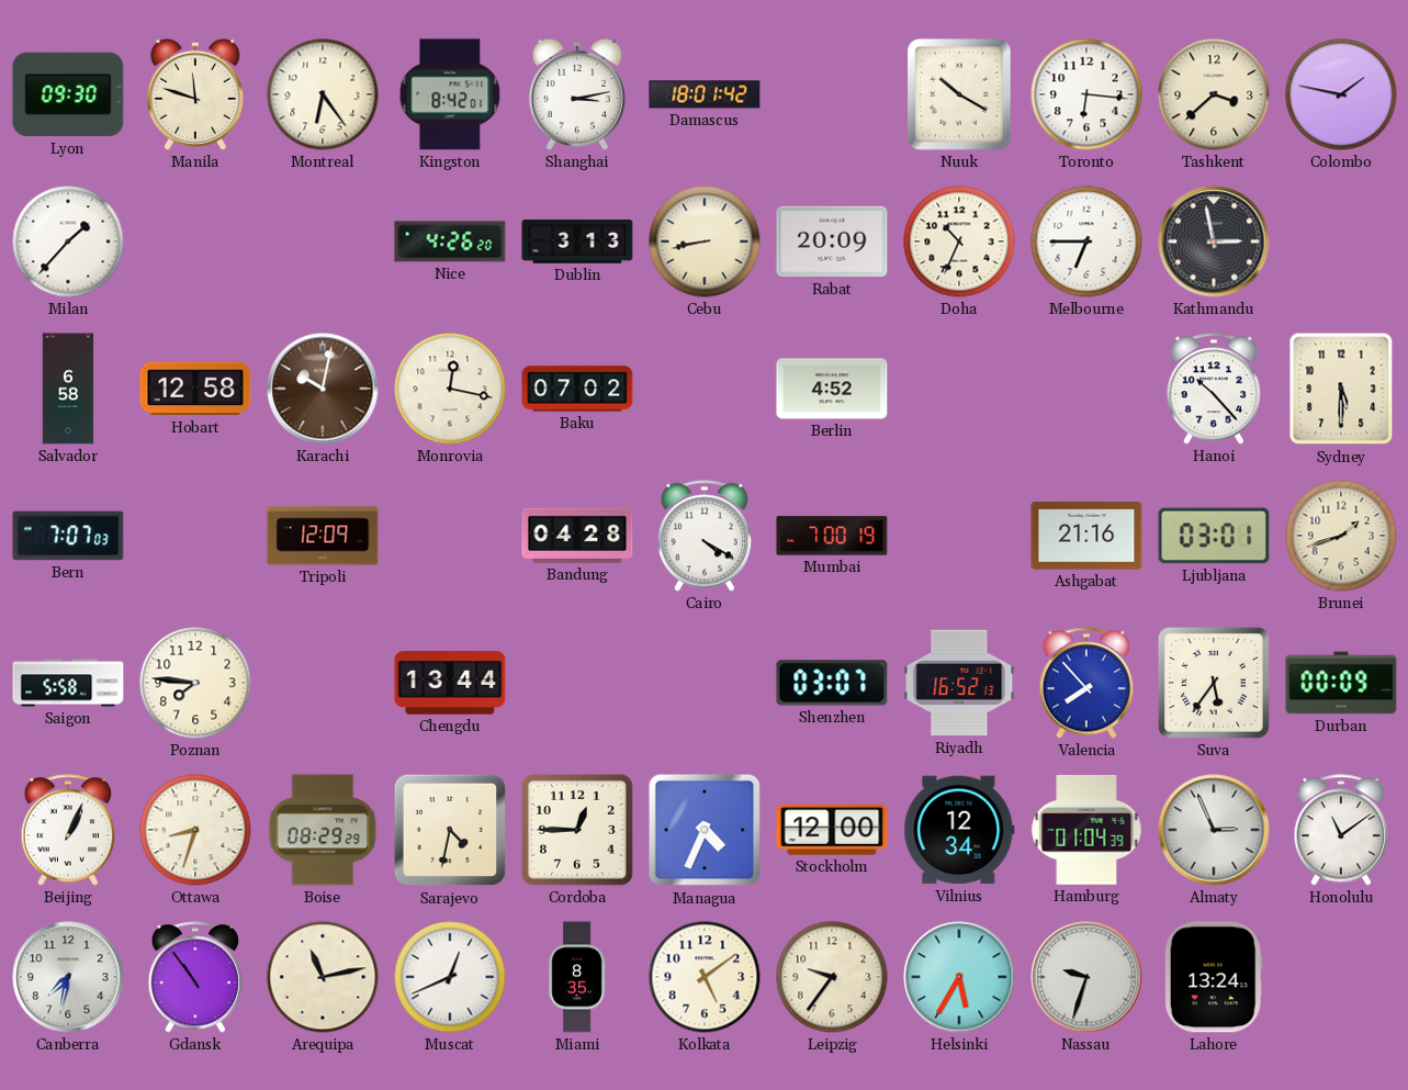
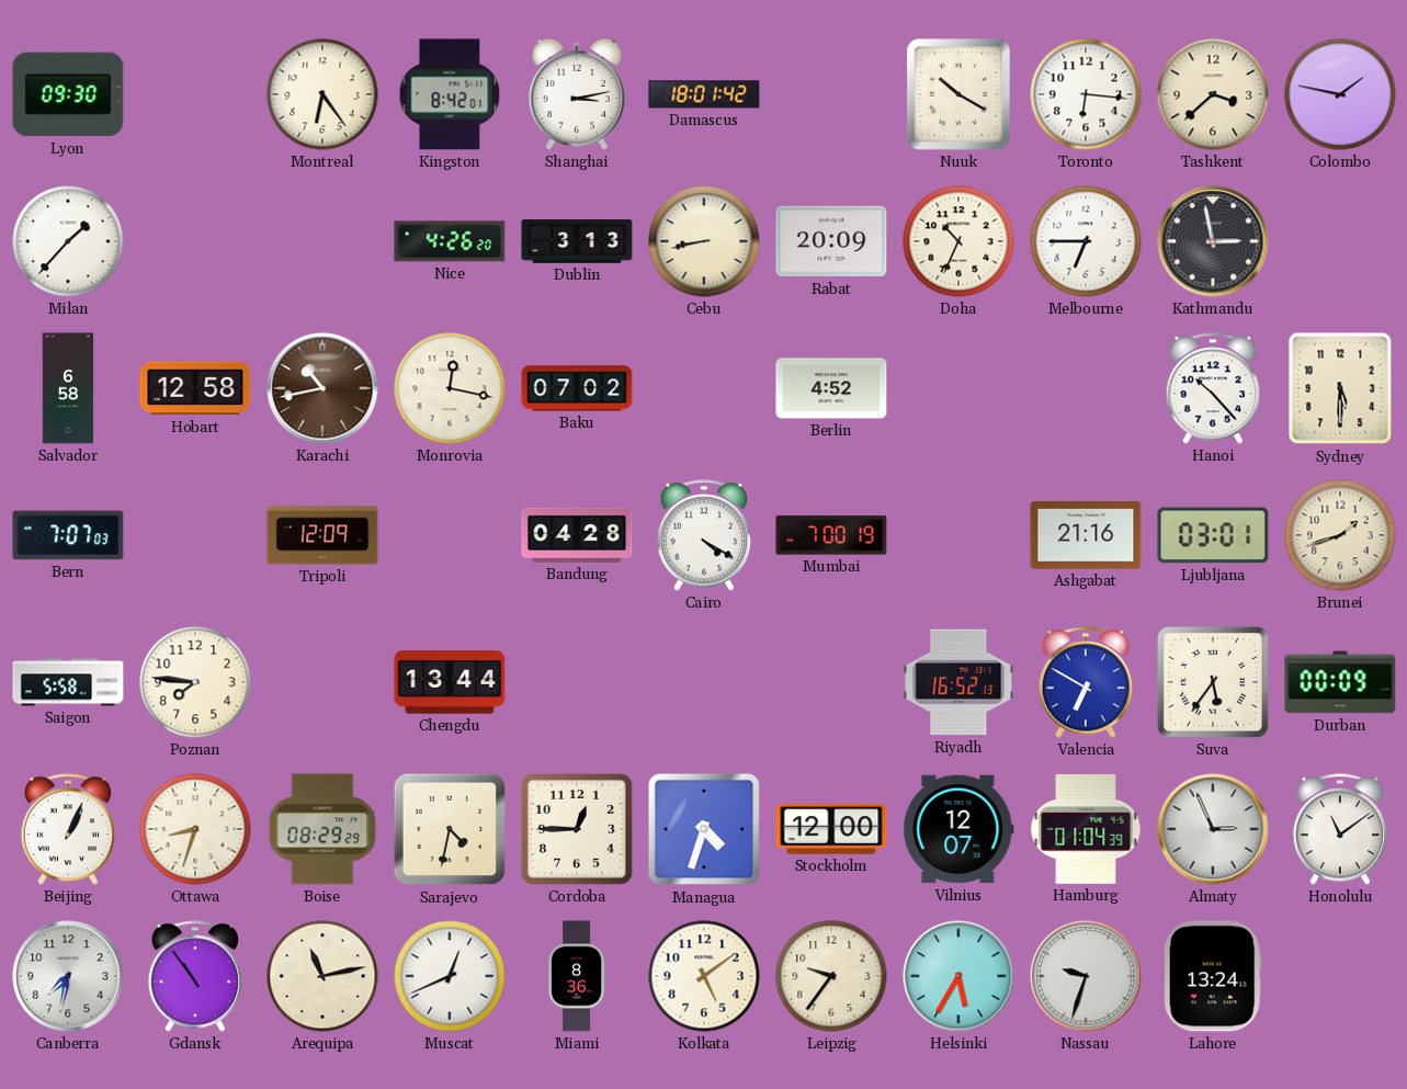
Manila: 11:48 -> none (195, 94)
Karachi: 10:02 -> 10:43 (322, 388)
Shenzhen: 03:07 -> none (832, 683)
Valencia: 7:53 -> 6:50 (1086, 682)
Managua: 4:34 -> 4:33 (704, 829)
Vilnius: 12:34 -> 12:07 (958, 829)
Miami: 8:35 -> 8:36 (577, 976)
